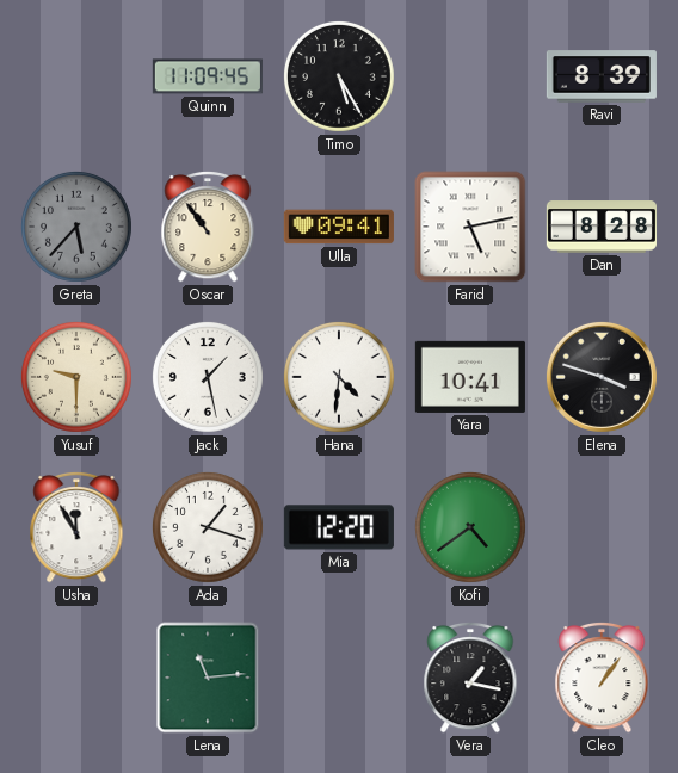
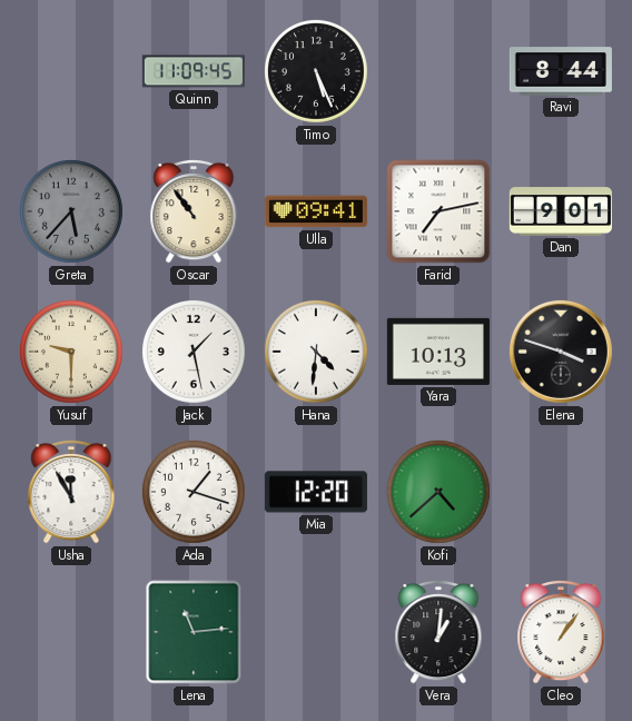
Timo: 5:25 -> 5:26 (316, 71)
Ravi: 8:39 -> 8:44 (561, 71)
Farid: 5:13 -> 7:13 (438, 211)
Dan: 8:28 -> 9:01 (561, 211)
Yara: 10:41 -> 10:13 (438, 352)
Kofi: 4:39 -> 4:38 (438, 492)
Vera: 1:17 -> 1:01 (438, 632)
